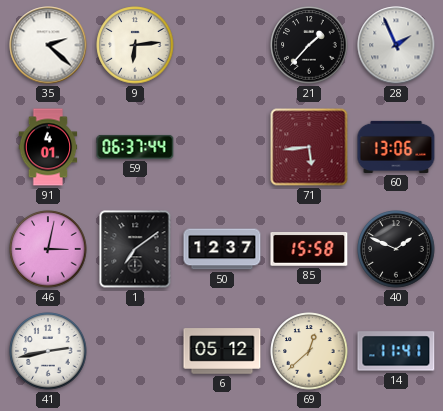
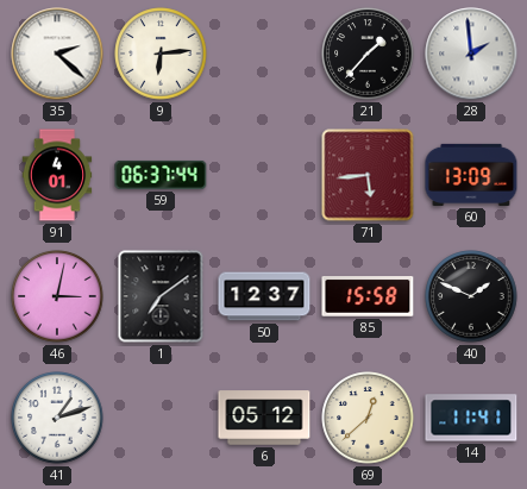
28: 1:56 -> 1:59 (471, 54)
60: 13:06 -> 13:09 (471, 175)
41: 2:43 -> 1:12 (57, 418)
